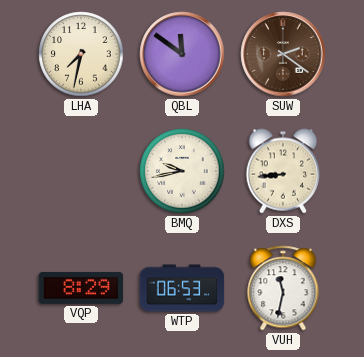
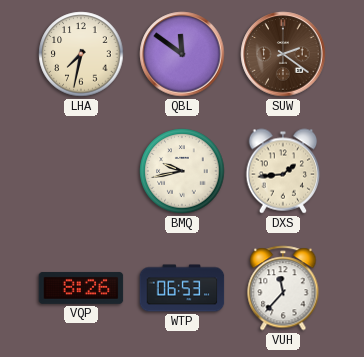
DXS: 8:44 -> 1:44 (283, 171)
VQP: 8:29 -> 8:26 (81, 288)
VUH: 11:32 -> 11:37 (283, 288)
